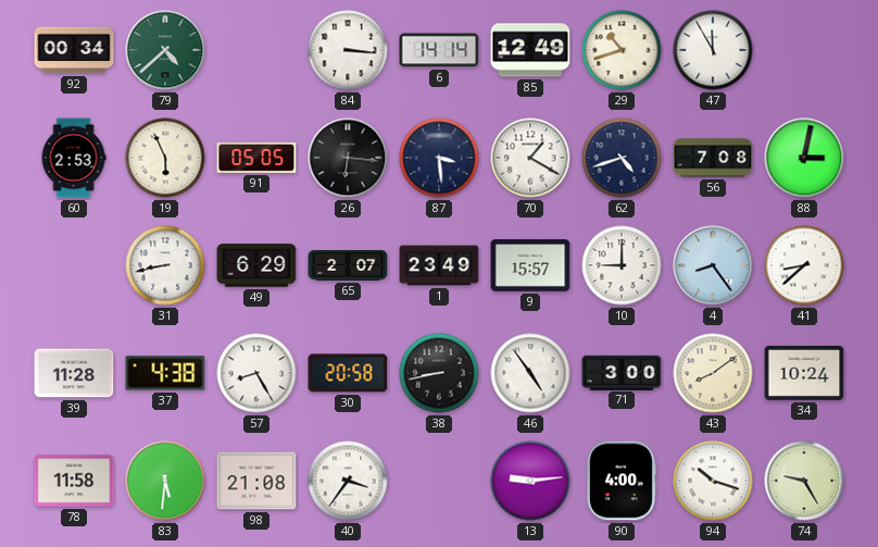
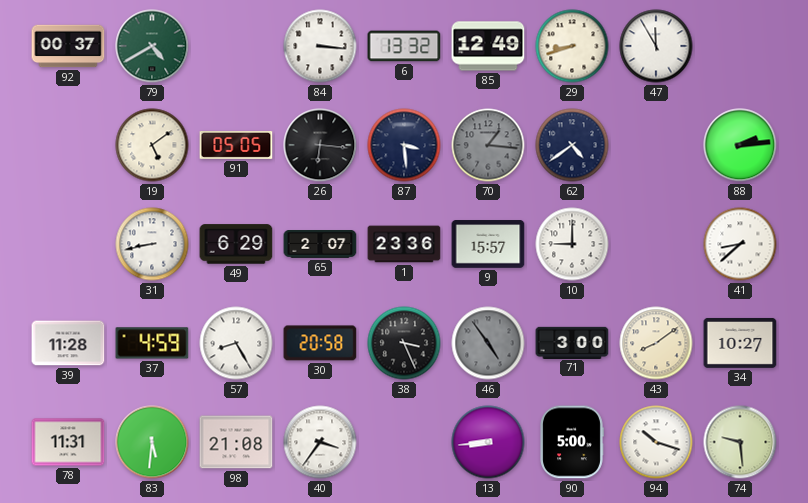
92: 00:34 -> 00:37 (68, 46)
79: 4:38 -> 4:40 (152, 46)
6: 14:14 -> 13:32 (404, 46)
29: 10:42 -> 8:42 (572, 46)
60: 2:53 -> none (74, 158)
19: 5:56 -> 5:09 (152, 145)
70: 1:20 -> 1:16 (488, 145)
70 dial: white -> grey (488, 145)
62: 4:42 -> 4:39 (572, 145)
56: 7:08 -> none (713, 158)
88: 3:02 -> 2:14 (740, 145)
1: 23:49 -> 23:36 (404, 244)
4: 8:24 -> none (713, 265)
37: 4:38 -> 4:59 (152, 343)
38: 8:43 -> 3:26 (404, 343)
46 dial: white -> grey (488, 343)
34: 10:24 -> 10:27 (740, 343)
78: 11:58 -> 11:31 (68, 442)
13: 9:14 -> 8:44 (488, 442)
90: 4:00 -> 5:00 (572, 442)
74: 9:25 -> 9:29 (740, 442)
